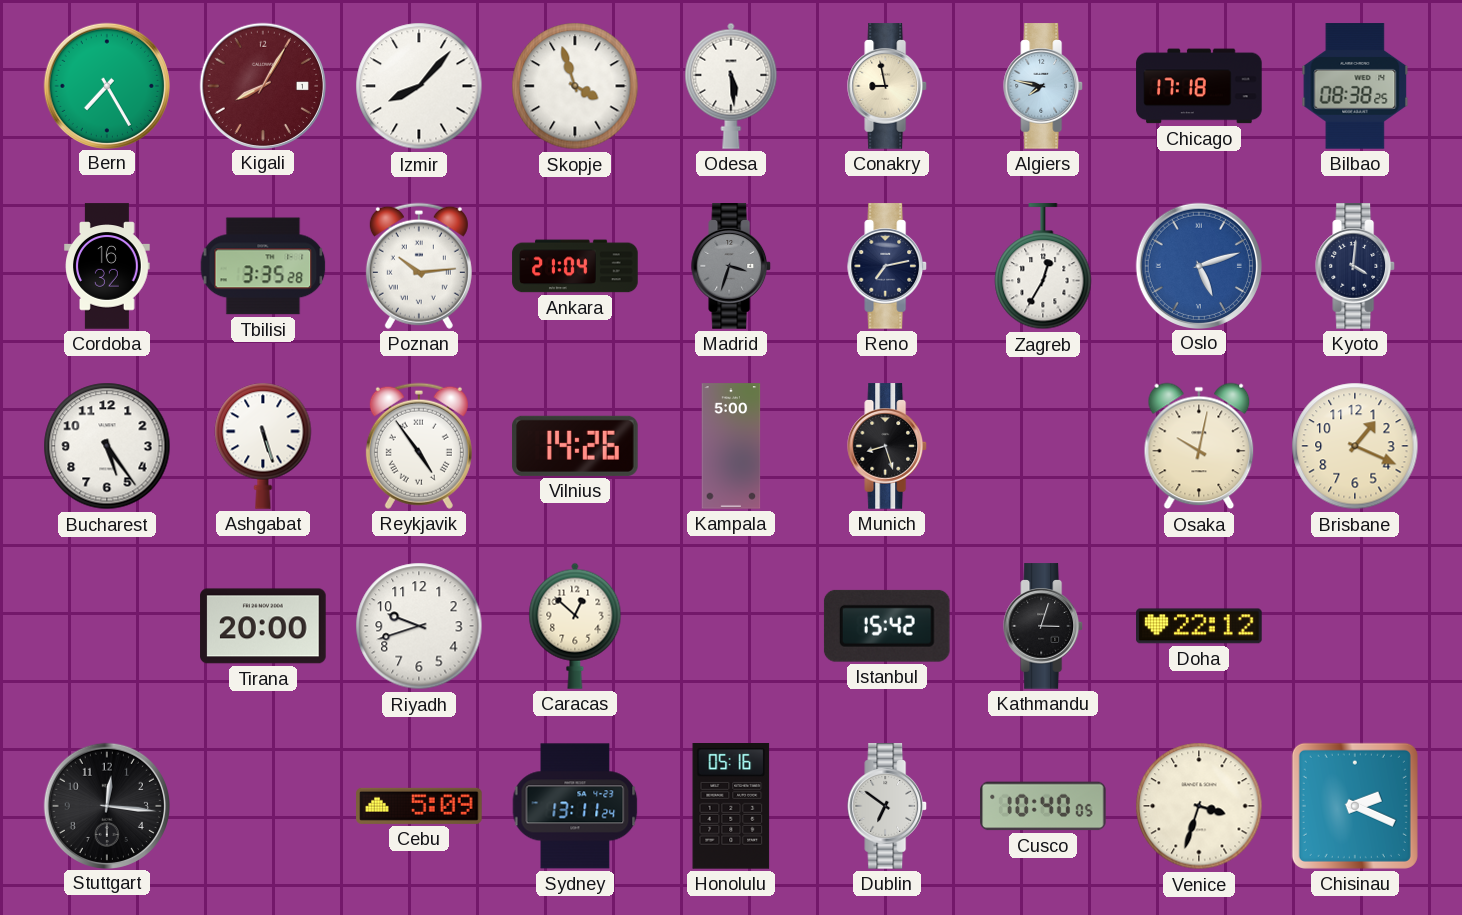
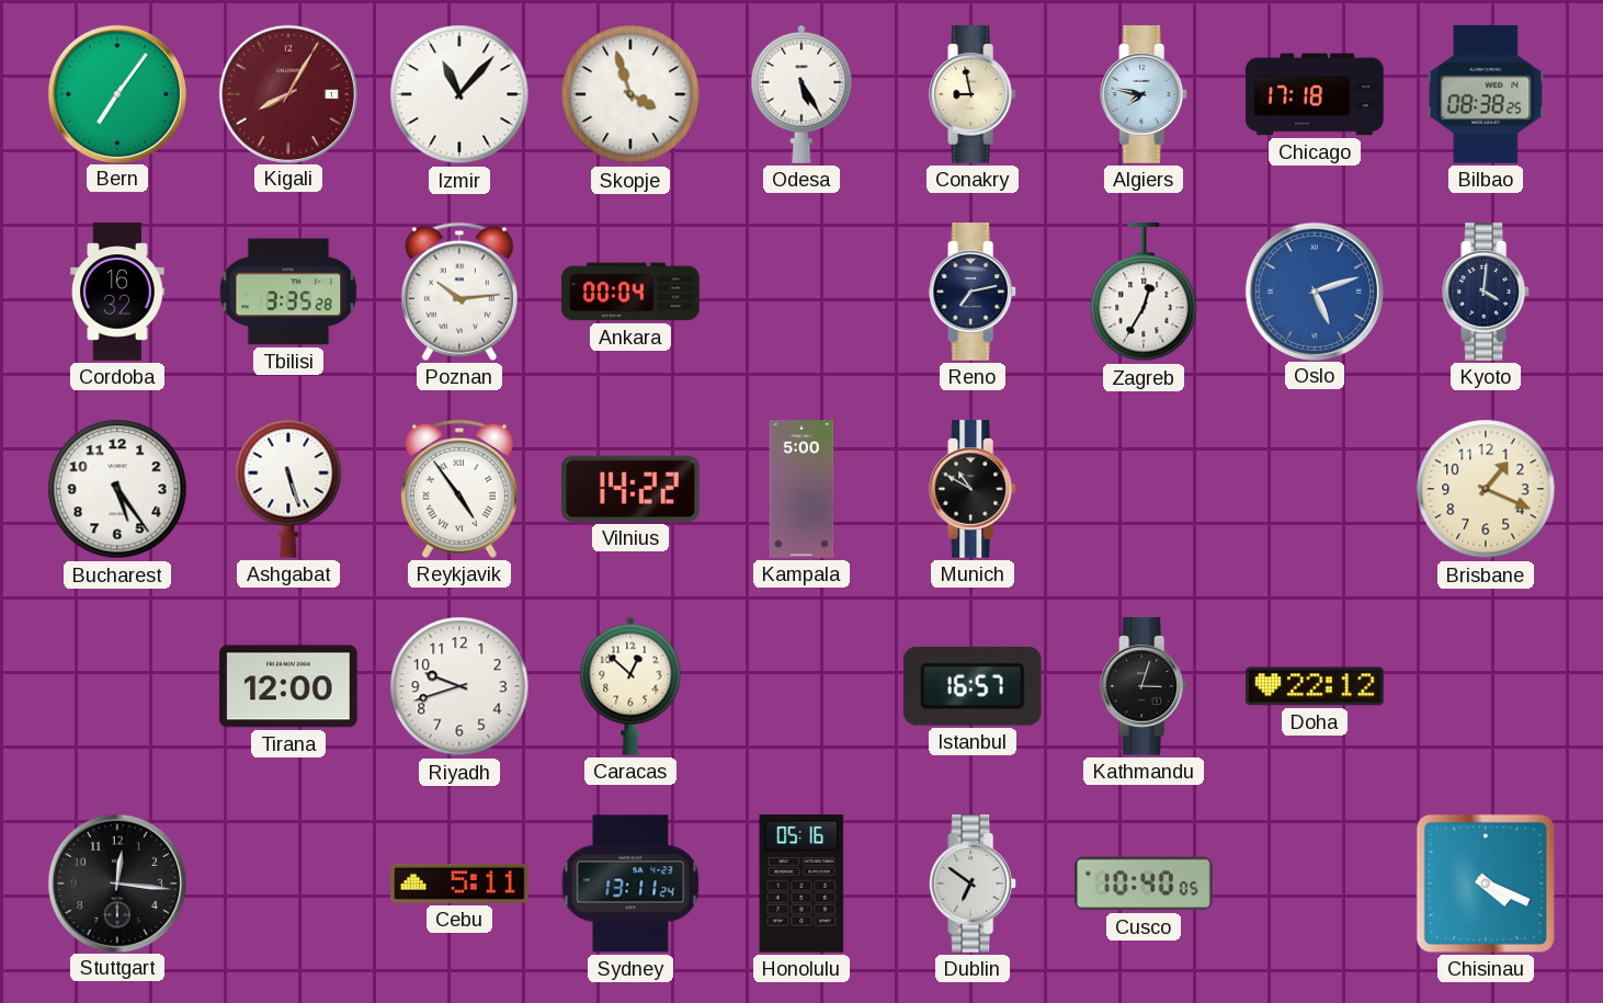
Bern: 7:25 -> 7:06 (116, 93)
Izmir: 8:07 -> 11:07 (459, 94)
Odesa: 5:29 -> 5:25 (801, 94)
Ankara: 21:04 -> 00:04 (630, 292)
Madrid: 3:33 -> none (732, 266)
Vilnius: 14:26 -> 14:22 (630, 489)
Munich: 8:27 -> 10:50 (974, 489)
Osaka: 10:02 -> none (1199, 446)
Tirana: 20:00 -> 12:00 (288, 686)
Istanbul: 15:42 -> 16:57 (973, 686)
Cebu: 5:09 -> 5:11 (459, 884)
Venice: 3:33 -> none (1199, 806)
Chisinau: 2:19 -> 4:19 (1486, 884)
